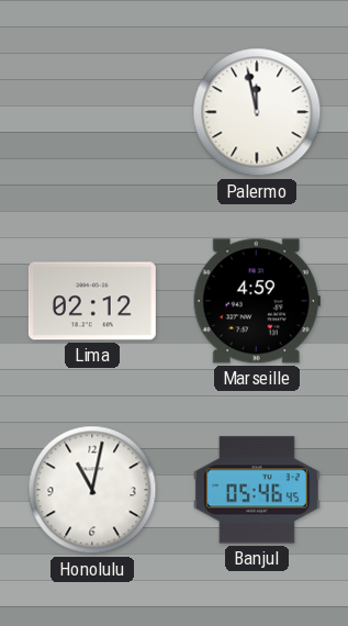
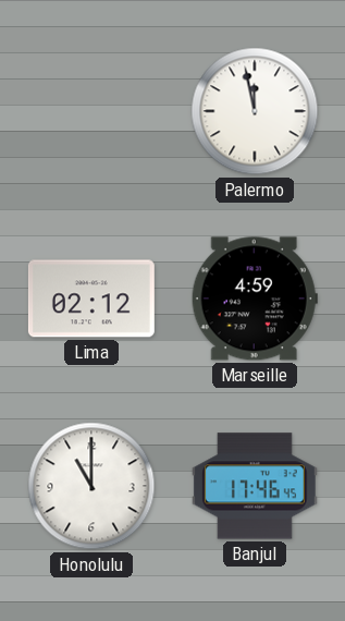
Honolulu: 11:02 -> 11:00 (91, 486)
Banjul: 05:46 -> 17:46 (255, 486)
